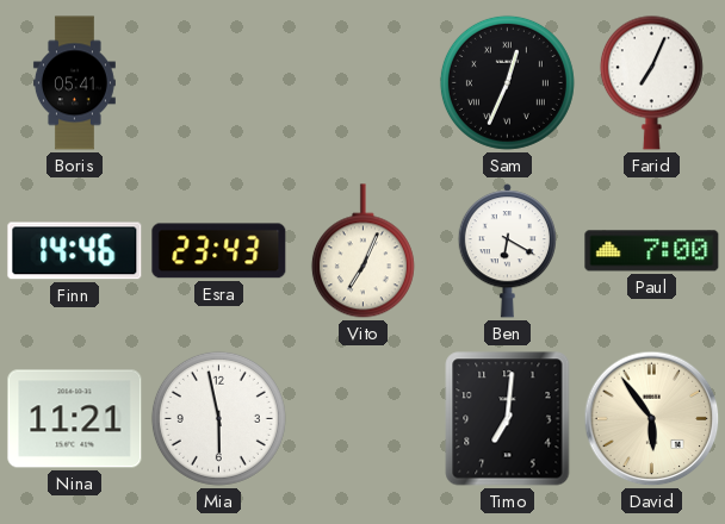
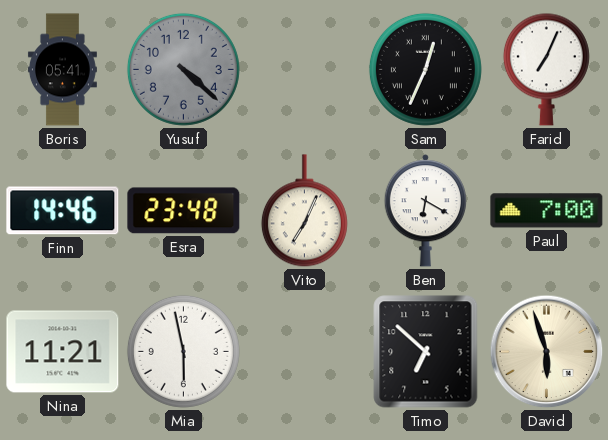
Yusuf: none -> 4:22 (183, 69)
Esra: 23:43 -> 23:48 (184, 211)
Timo: 7:01 -> 6:52 (426, 352)
David: 5:54 -> 5:57 (547, 352)
